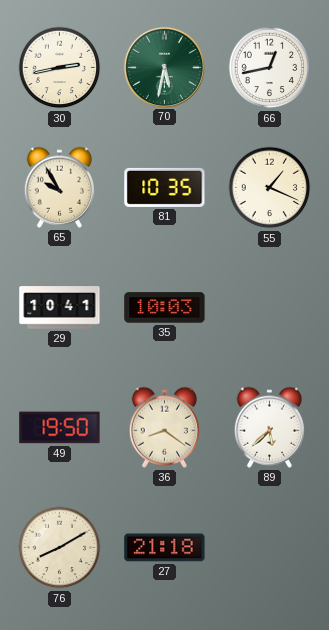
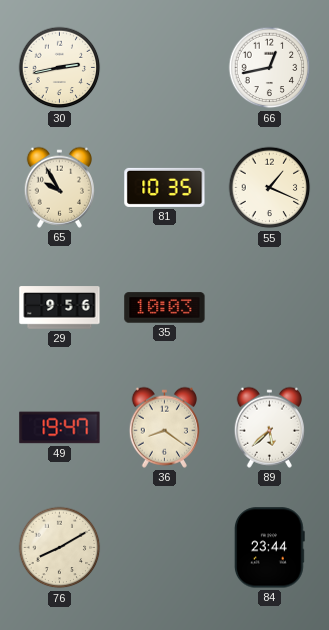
70: 5:32 -> none (164, 67)
29: 10:41 -> 9:56 (60, 308)
49: 19:50 -> 19:47 (60, 428)
27: 21:18 -> none (165, 548)
84: none -> 23:44 (269, 548)
